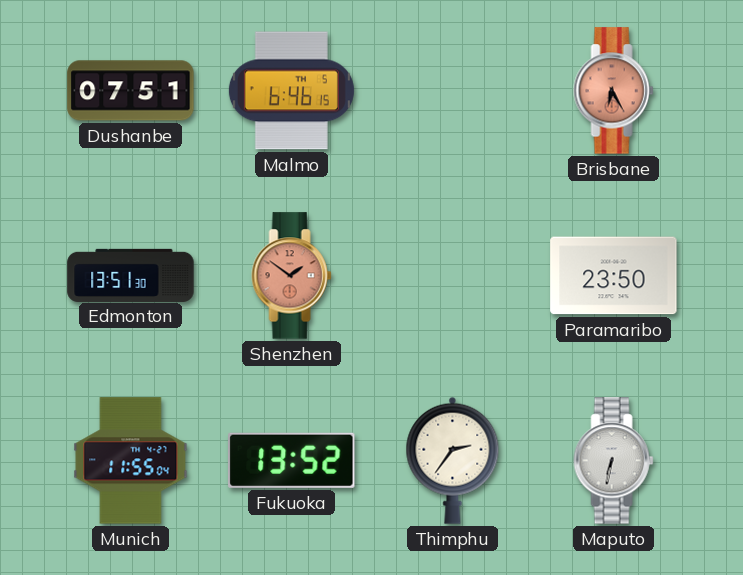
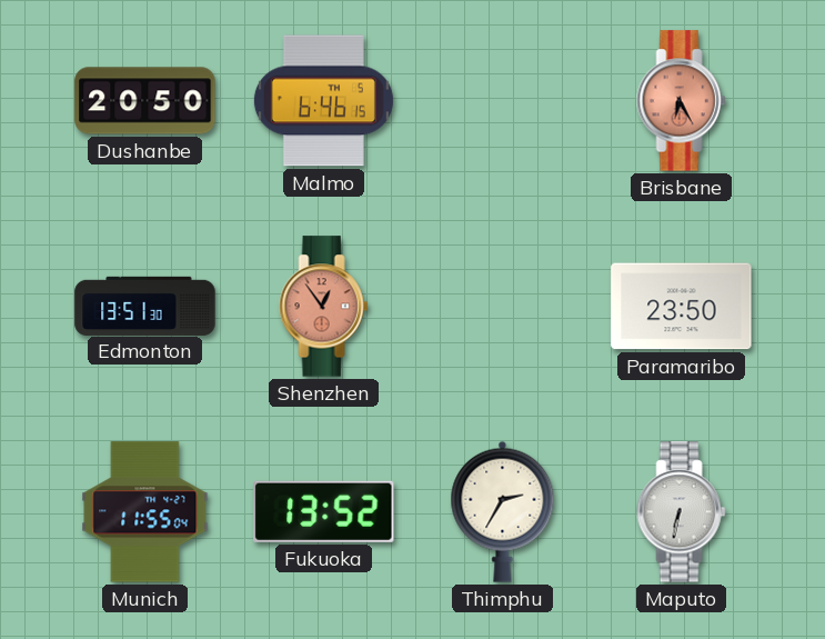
Dushanbe: 07:51 -> 20:50 (145, 101)
Shenzhen: 1:51 -> 12:54 (324, 307)
Thimphu: 2:36 -> 2:35 (503, 511)
